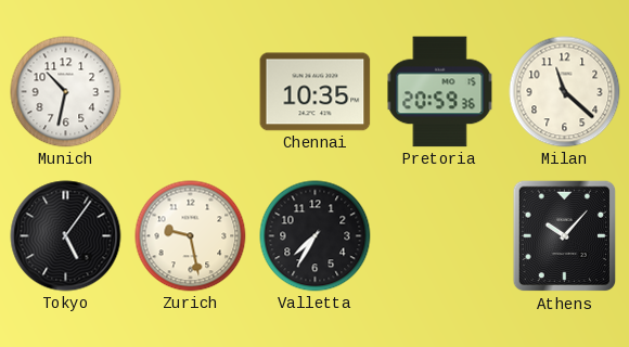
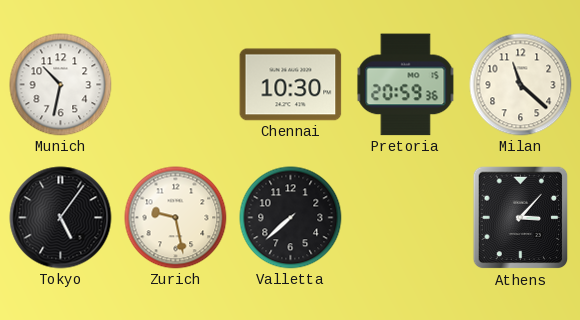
Chennai: 10:35 -> 10:30 (291, 85)
Valletta: 7:35 -> 7:38 (291, 218)
Athens: 10:07 -> 3:07 (521, 218)
